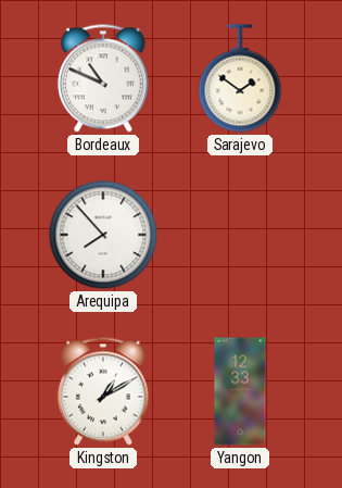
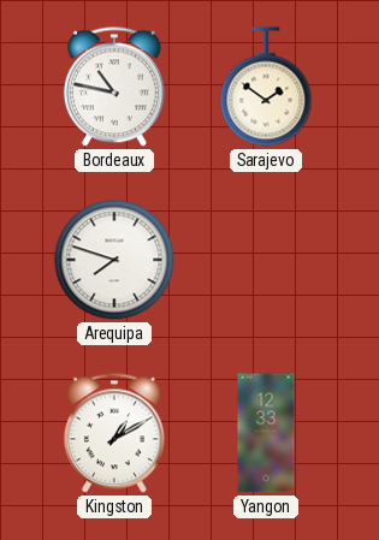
Bordeaux: 10:49 -> 10:47 (114, 87)
Arequipa: 7:53 -> 7:48 (114, 260)
